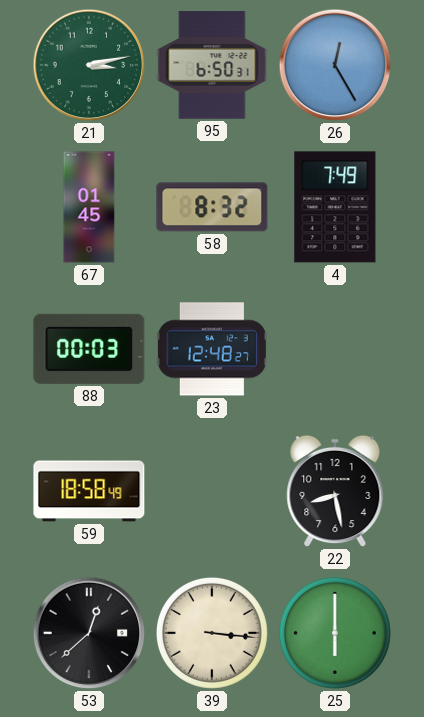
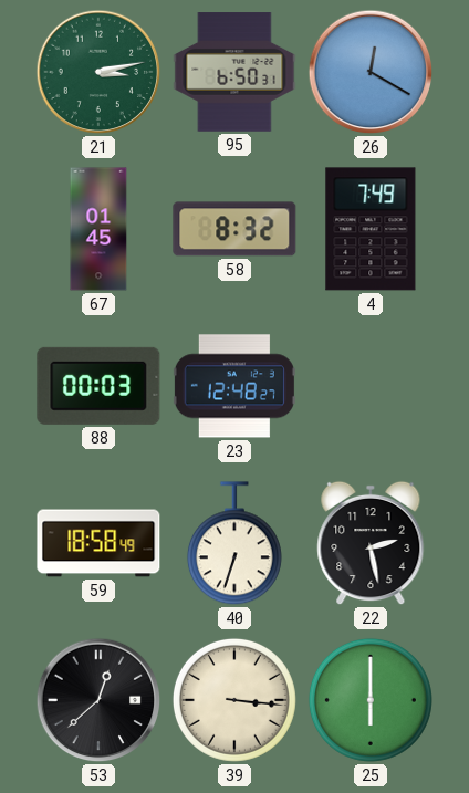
26: 12:25 -> 12:20 (371, 72)
40: none -> 6:33 (234, 544)
22: 8:28 -> 2:28 (371, 543)
